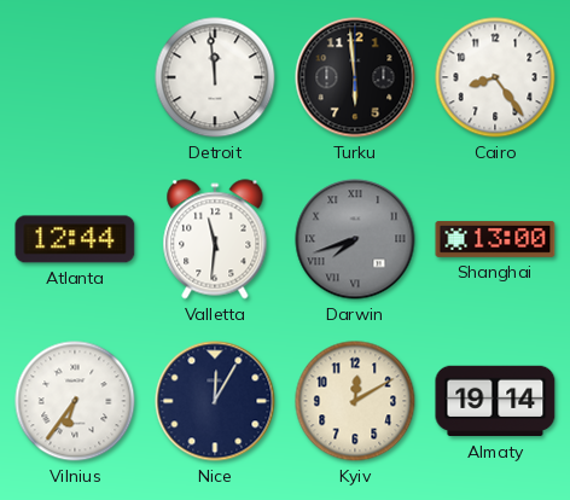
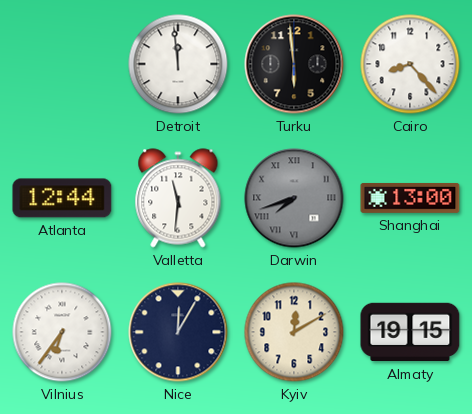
Cairo: 8:24 -> 8:23 (410, 64)
Almaty: 19:14 -> 19:15 (410, 332)
